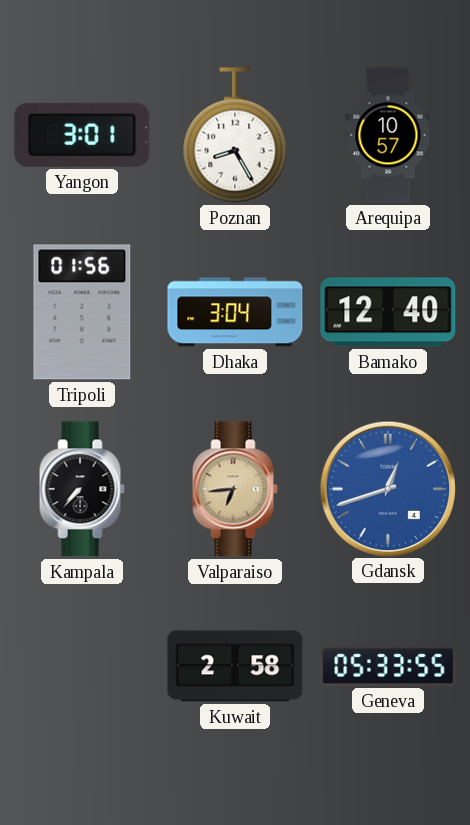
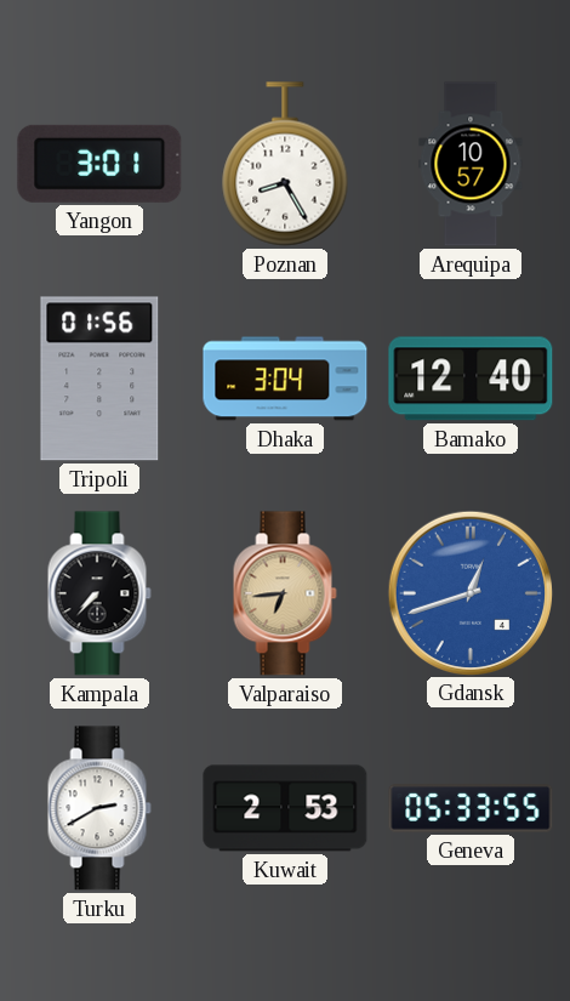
Turku: none -> 2:40 (99, 808)
Kuwait: 2:58 -> 2:53 (285, 808)
